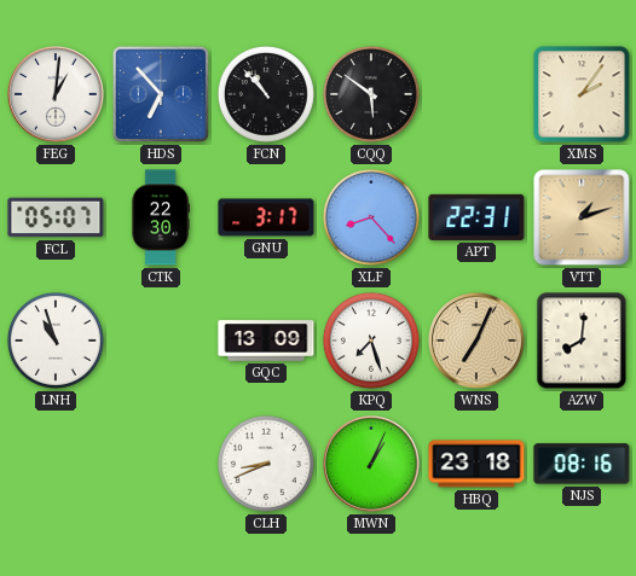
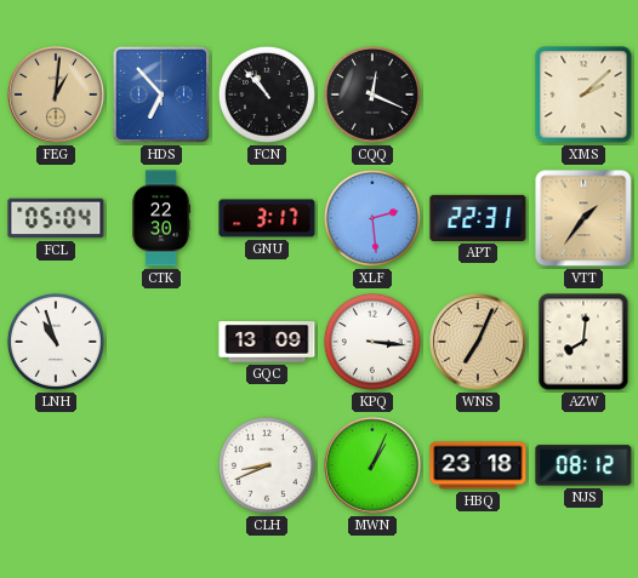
FEG dial: white -> champagne (56, 95)
CQQ: 5:51 -> 12:19 (372, 95)
XMS: 2:06 -> 2:08 (583, 95)
FCL: 05:07 -> 05:04 (56, 218)
XLF: 8:23 -> 2:29 (372, 218)
VTT: 1:12 -> 1:36 (583, 218)
KPQ: 7:27 -> 3:16 (372, 342)
NJS: 08:16 -> 08:12 (583, 465)
